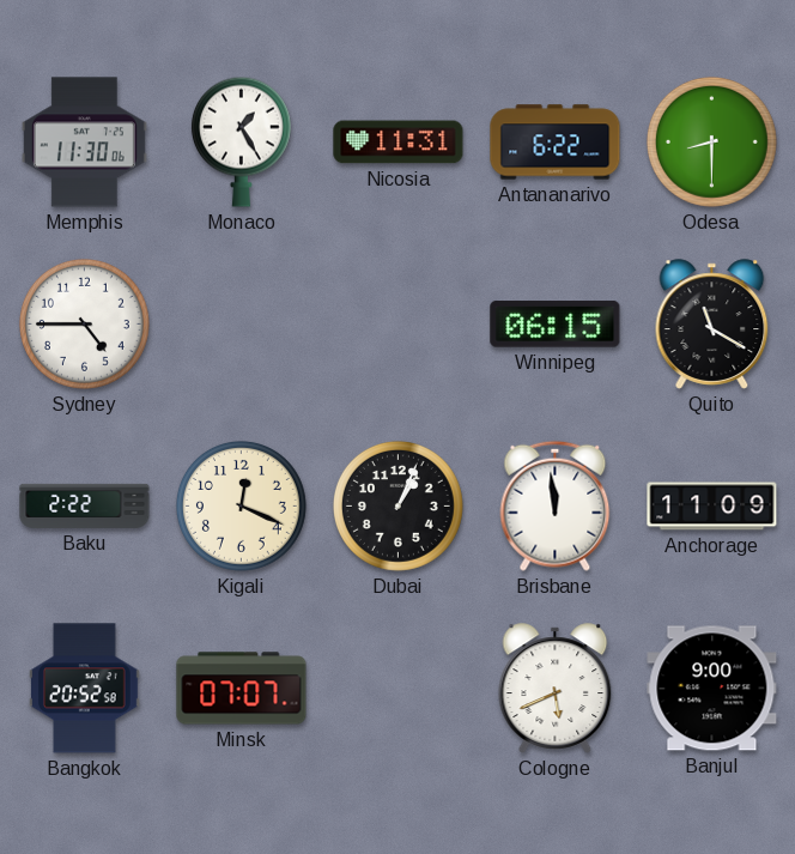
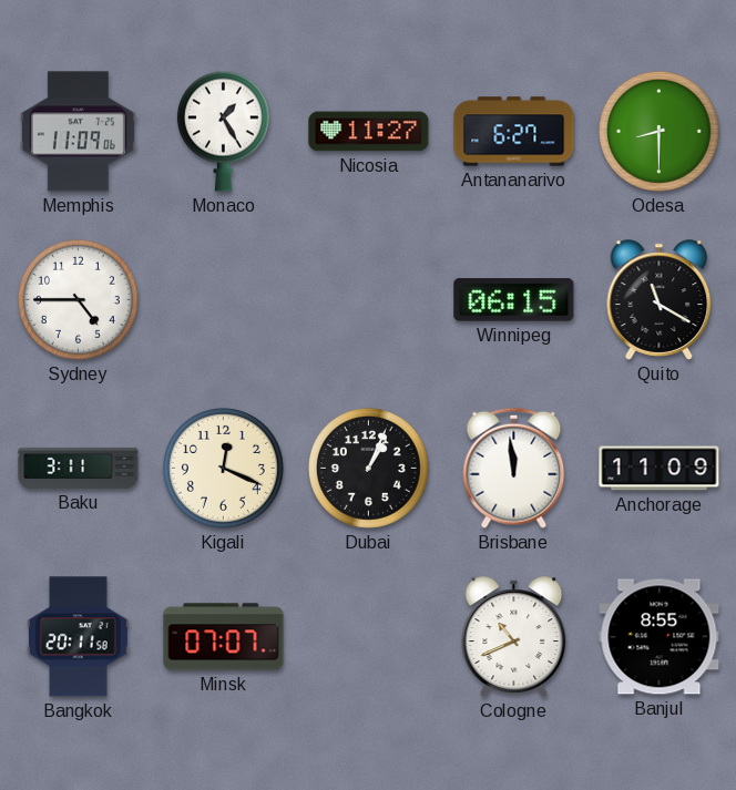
Memphis: 11:30 -> 11:09 (78, 132)
Nicosia: 11:31 -> 11:27 (369, 132)
Antananarivo: 6:22 -> 6:27 (514, 132)
Baku: 2:22 -> 3:11 (79, 468)
Bangkok: 20:52 -> 20:11 (79, 637)
Cologne: 5:41 -> 10:41 (514, 637)
Banjul: 9:00 -> 8:55 (660, 637)
